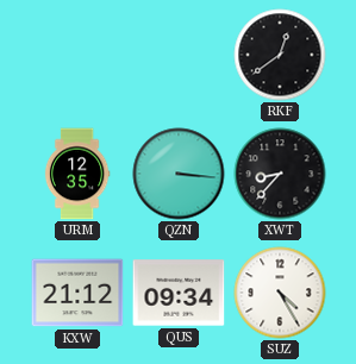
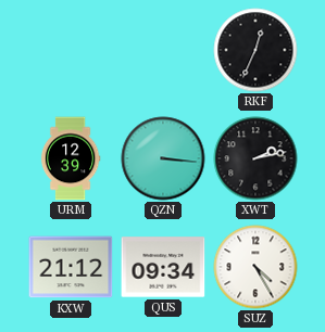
RKF: 12:39 -> 12:34 (255, 50)
URM: 12:35 -> 12:39 (71, 158)
XWT: 8:37 -> 2:13 (255, 158)
